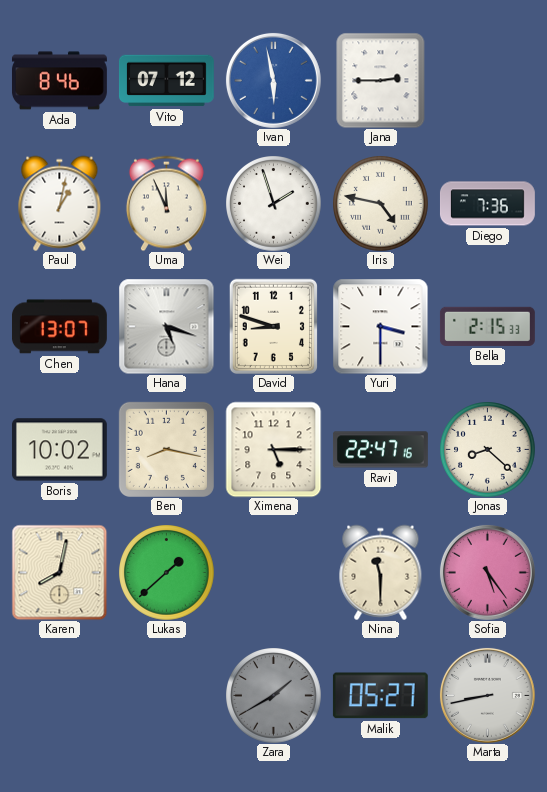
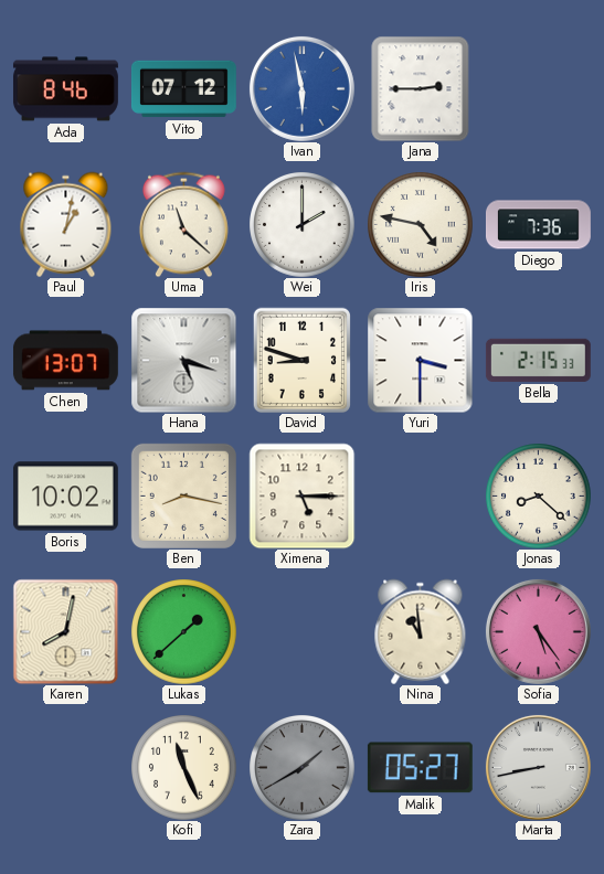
Uma: 11:56 -> 11:22 (183, 224)
Wei: 1:57 -> 2:00 (301, 224)
Ravi: 22:47 -> none (380, 450)
Nina: 11:30 -> 10:59 (421, 631)
Kofi: none -> 11:26 (183, 767)
